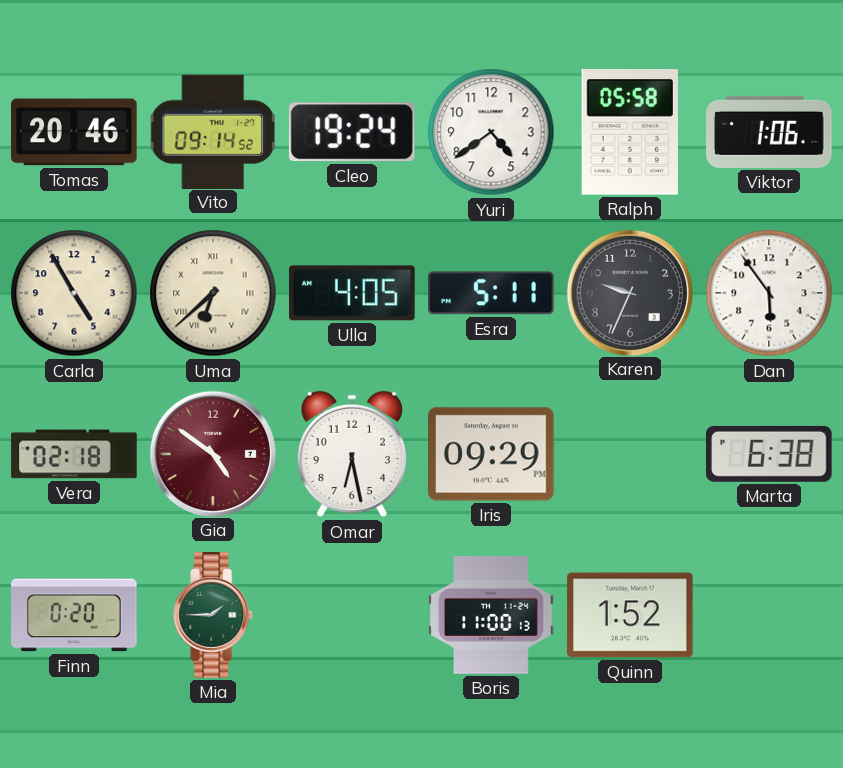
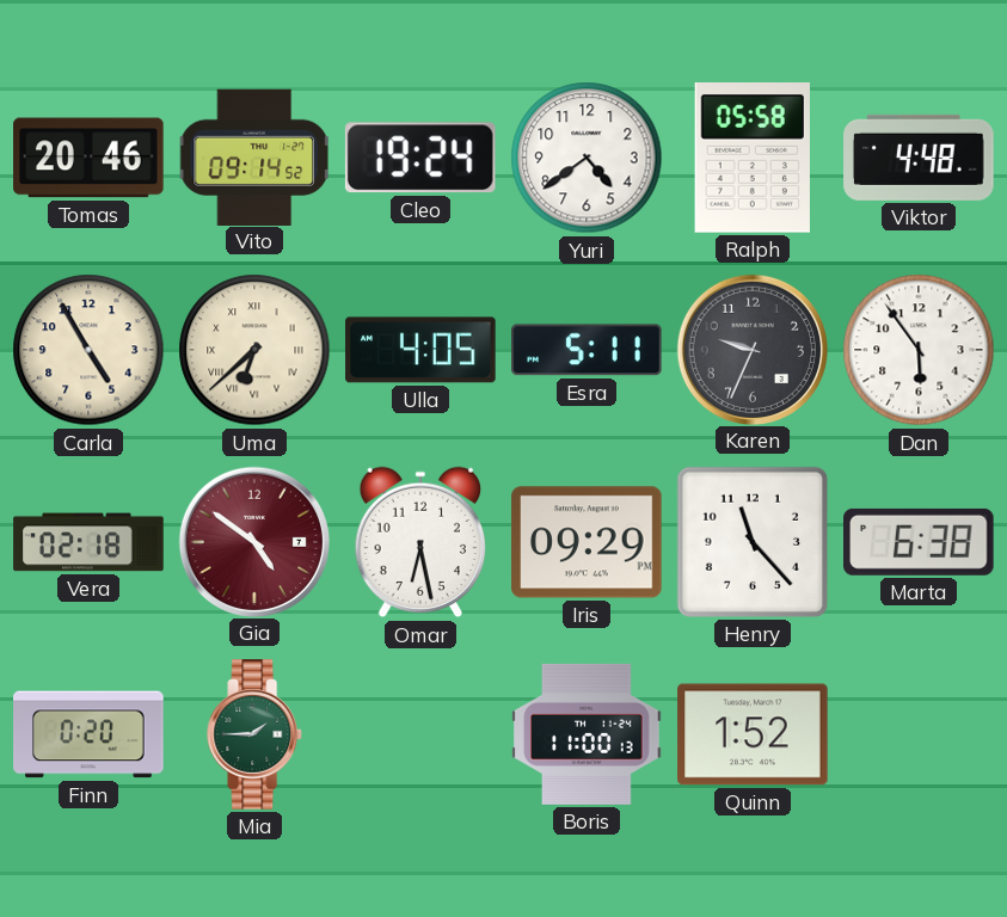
Viktor: 1:06 -> 4:48 (919, 158)
Henry: none -> 11:23 (753, 542)
